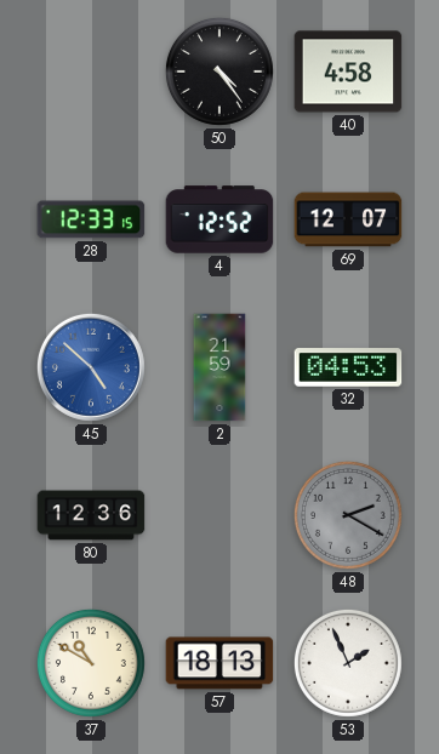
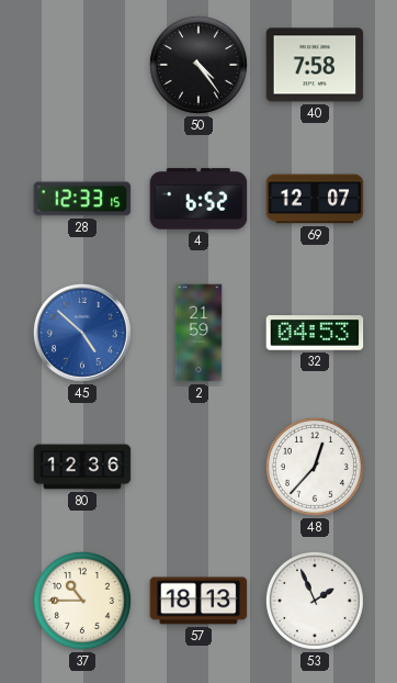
40: 4:58 -> 7:58 (315, 65)
4: 12:52 -> 6:52 (198, 199)
48: 2:20 -> 12:37 (315, 467)
48 dial: grey -> white (315, 467)
37: 10:50 -> 10:45 (82, 601)
